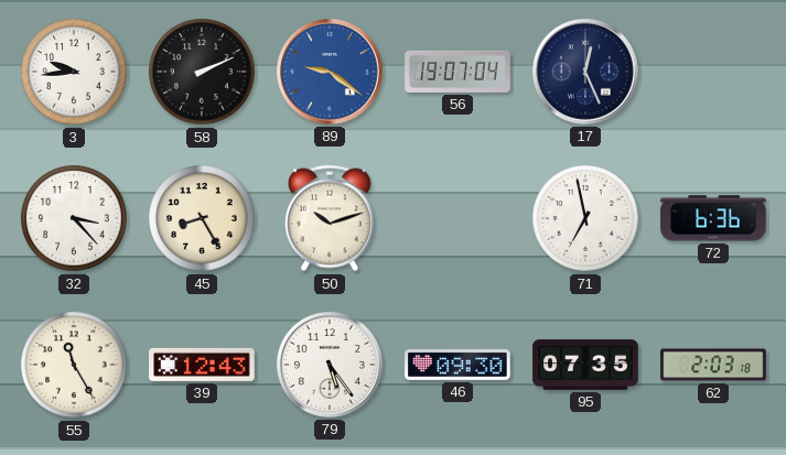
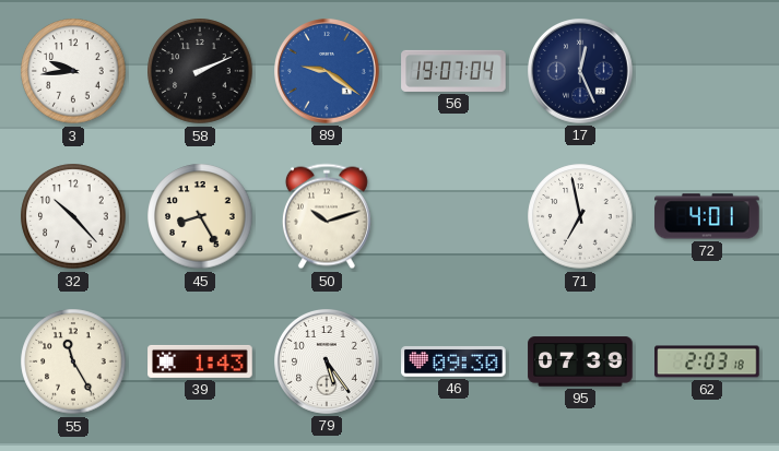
32: 3:23 -> 10:23 (73, 216)
72: 6:36 -> 4:01 (707, 216)
39: 12:43 -> 1:43 (200, 361)
95: 07:35 -> 07:39 (580, 361)
